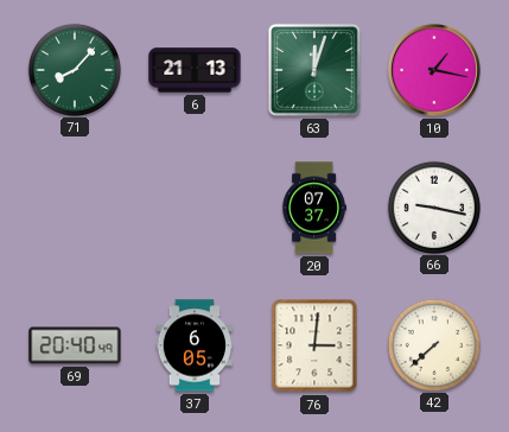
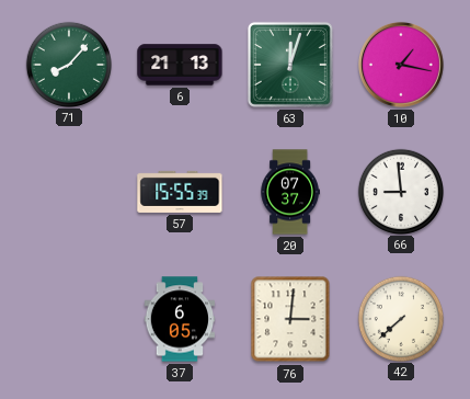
57: none -> 15:55 (180, 192)
66: 9:17 -> 8:59 (400, 191)
69: 20:40 -> none (75, 345)
